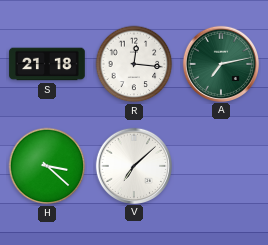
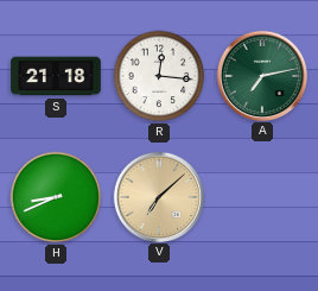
H: 3:22 -> 8:41 (56, 197)
V dial: white -> champagne (158, 196)
